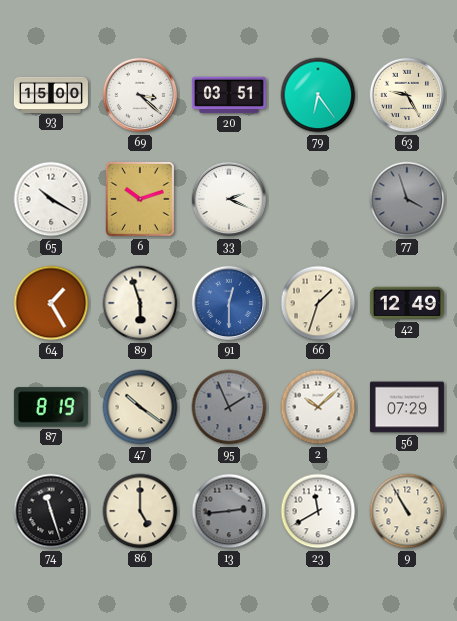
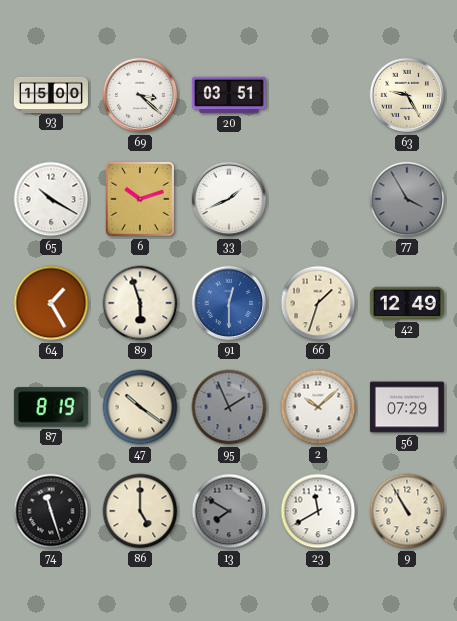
79: 6:24 -> none (318, 95)
33: 2:19 -> 1:41 (229, 199)
77: 3:57 -> 3:55 (407, 199)
13: 2:44 -> 7:50 (229, 511)
